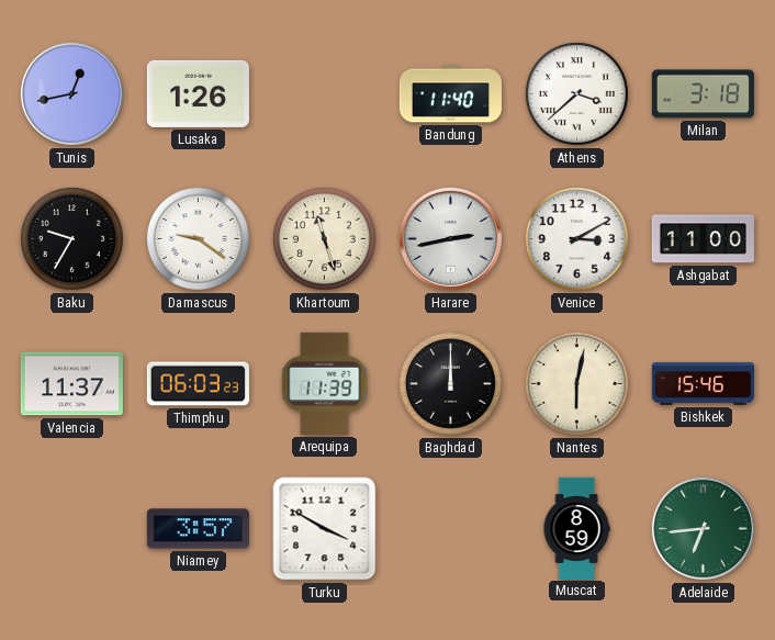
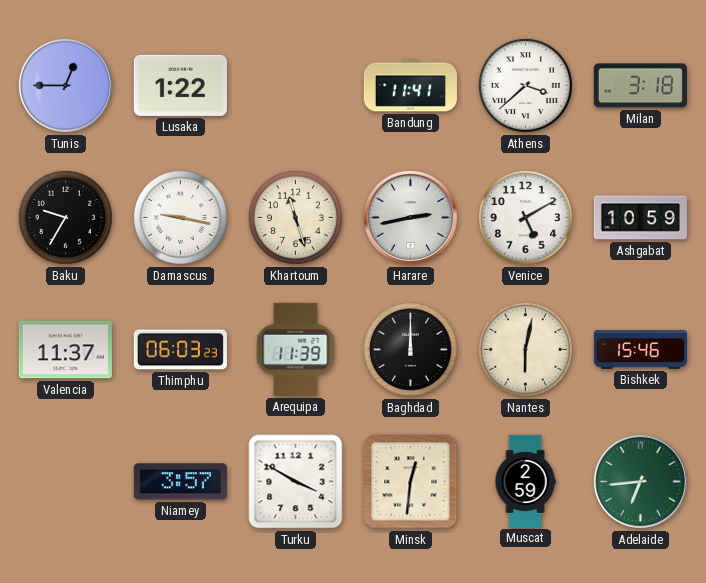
Tunis: 12:43 -> 12:45 (65, 85)
Lusaka: 1:26 -> 1:22 (180, 85)
Bandung: 11:40 -> 11:41 (410, 86)
Damascus: 9:21 -> 9:17 (180, 217)
Venice: 3:10 -> 5:10 (525, 217)
Ashgabat: 11:00 -> 10:59 (640, 218)
Minsk: none -> 12:31 (411, 482)
Muscat: 8:59 -> 2:59 (525, 481)
